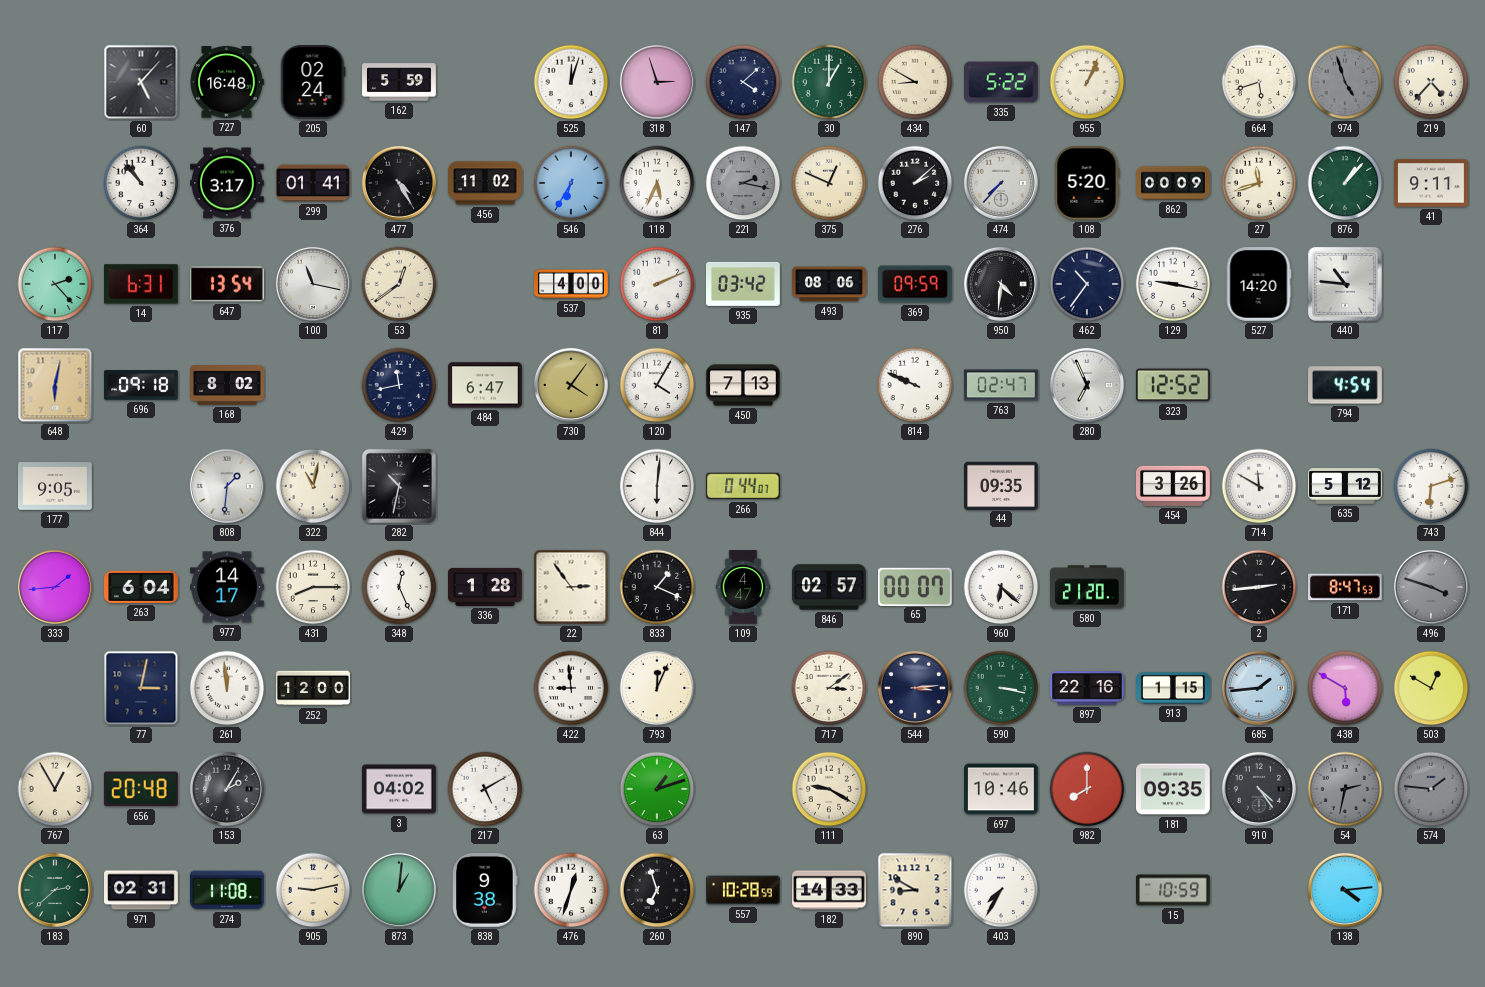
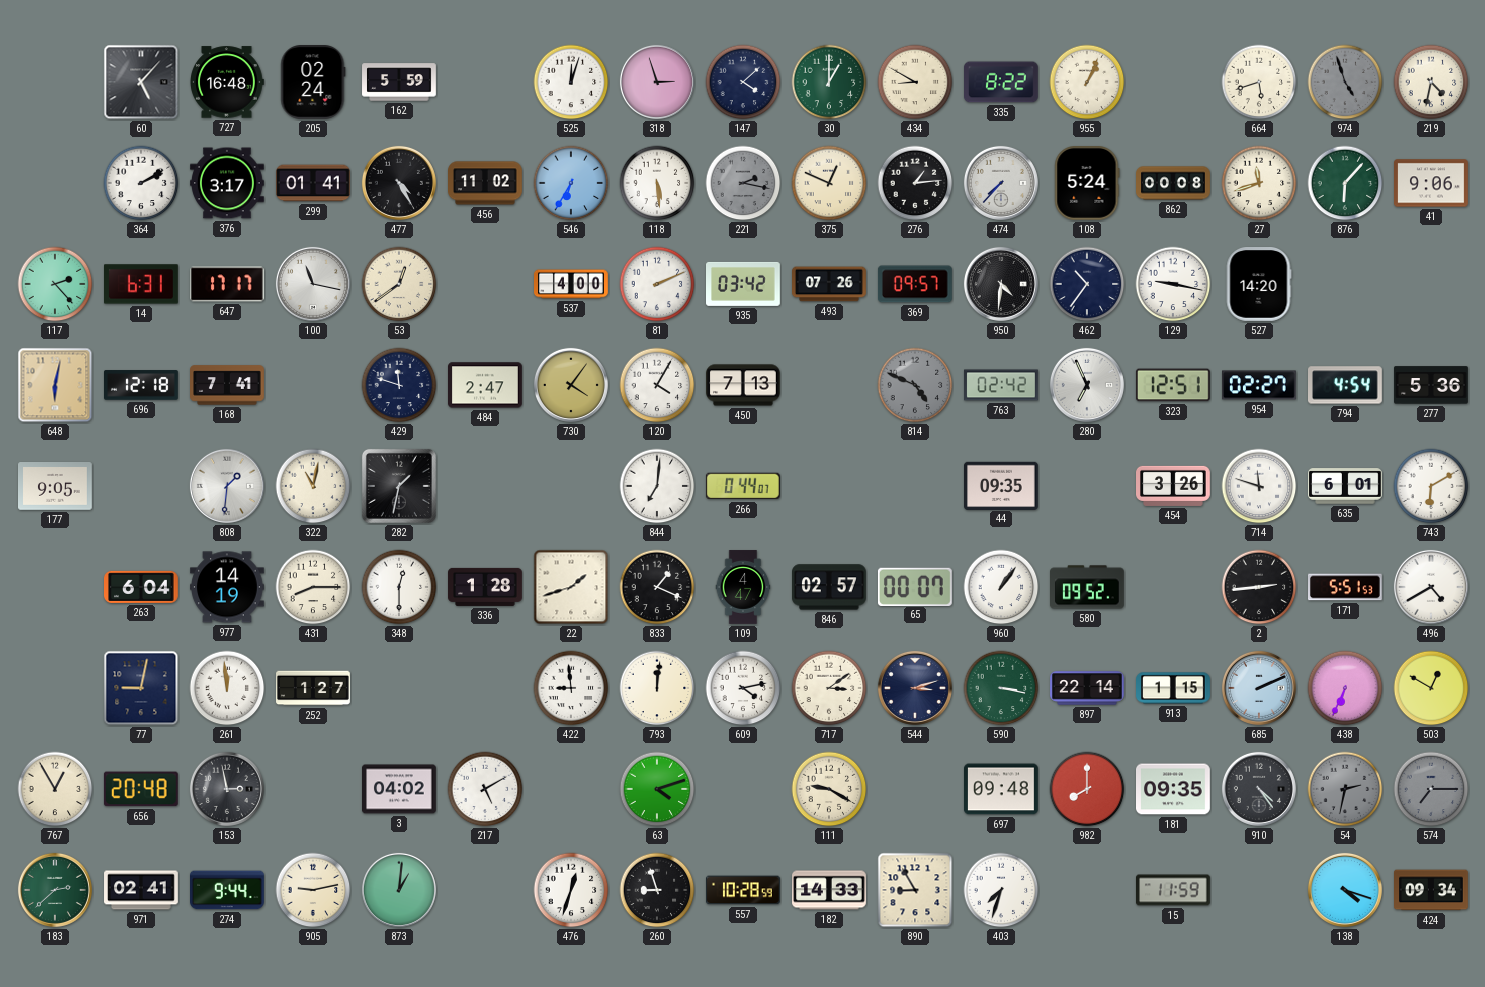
335: 5:22 -> 8:22 (1002, 82)
219: 4:37 -> 4:32 (1431, 82)
364: 10:53 -> 2:10 (141, 183)
118: 5:34 -> 5:29 (657, 183)
276: 2:08 -> 1:14 (915, 183)
108: 5:20 -> 5:24 (1087, 184)
862: 00:09 -> 00:08 (1173, 183)
876: 1:07 -> 6:07 (1345, 183)
41: 9:11 -> 9:06 (1431, 183)
647: 13:54 -> 17:17 (228, 284)
493: 08:06 -> 07:26 (830, 284)
369: 09:59 -> 09:57 (915, 284)
440: 10:46 -> none (1345, 284)
696: 09:18 -> 12:18 (142, 385)
168: 8:02 -> 7:41 (227, 385)
429: 11:43 -> 11:48 (399, 385)
484: 6:47 -> 2:47 (486, 385)
814: 9:49 -> 4:49 (915, 385)
814 dial: white -> grey (915, 385)
763: 02:47 -> 02:42 (1001, 385)
323: 12:52 -> 12:51 (1173, 385)
954: none -> 02:27 (1260, 385)
277: none -> 5:36 (1431, 385)
282: 10:32 -> 1:32 (399, 486)
844: 6:01 -> 7:01 (657, 486)
714: 11:50 -> 11:48 (1259, 486)
635: 5:12 -> 6:01 (1345, 486)
743: 6:12 -> 6:10 (1431, 486)
333: 1:44 -> none (55, 587)
977: 14:17 -> 14:19 (228, 587)
348: 12:26 -> 12:30 (399, 587)
22: 2:54 -> 1:42 (571, 587)
960: 6:22 -> 1:06 (1001, 587)
580: 21:20 -> 09:52 (1088, 587)
171: 8:47 -> 5:51 (1346, 587)
496: 3:48 -> 4:40 (1431, 587)
496 dial: grey -> white (1431, 587)
77: 3:02 -> 9:02 (141, 688)
252: 12:00 -> 1:27 (313, 688)
793: 12:04 -> 12:01 (657, 688)
609: none -> 4:13 (743, 688)
544: 3:14 -> 3:12 (915, 688)
897: 22:16 -> 22:14 (1087, 688)
685: 1:44 -> 2:11 (1259, 688)
438: 5:50 -> 6:34 (1345, 688)
153: 2:05 -> 2:58 (227, 789)
63: 1:12 -> 4:12 (657, 789)
697: 10:46 -> 09:48 (1002, 789)
574: 1:46 -> 7:15 (1431, 789)
971: 02:31 -> 02:41 (141, 890)
274: 11:08 -> 9:44 (228, 890)
838: 9:38 -> none (485, 891)
260: 6:57 -> 8:57 (657, 890)
890: 8:50 -> 8:55 (915, 890)
403: 7:35 -> 7:33 (1001, 890)
15: 10:59 -> 11:59 (1174, 890)
138: 4:14 -> 4:18 (1345, 890)
424: none -> 09:34 (1432, 890)
